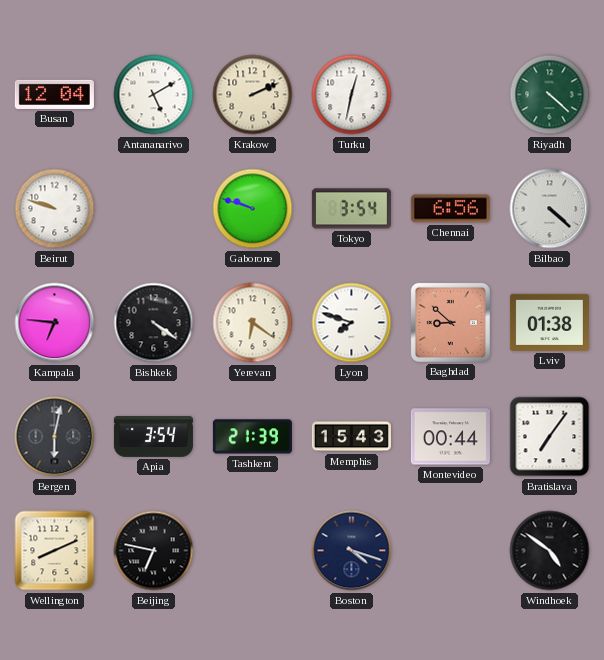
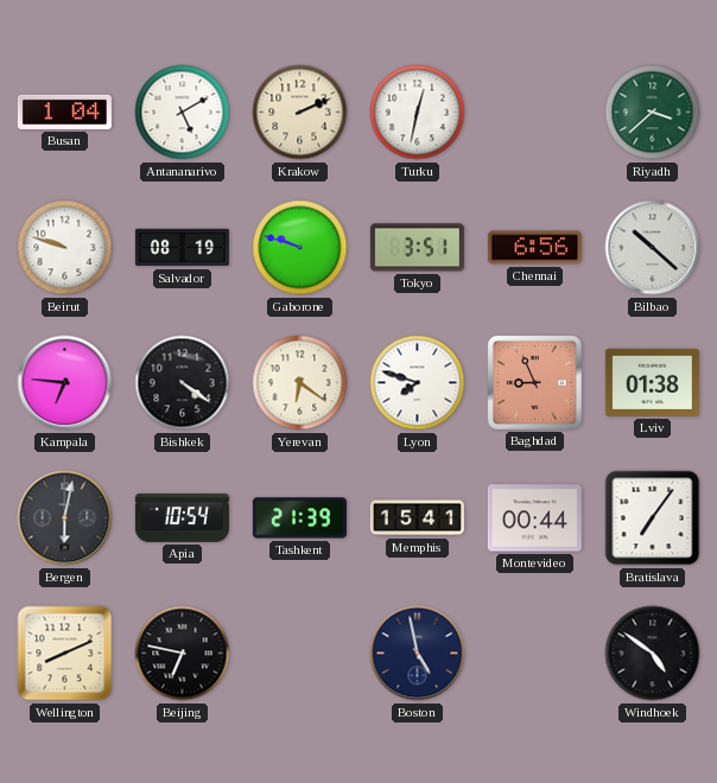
Busan: 12:04 -> 1:04 (64, 112)
Riyadh: 4:22 -> 3:38 (653, 113)
Salvador: none -> 08:19 (182, 248)
Tokyo: 3:54 -> 3:51 (417, 248)
Bilbao: 4:22 -> 10:22 (653, 248)
Baghdad: 8:52 -> 8:56 (534, 382)
Apia: 3:54 -> 10:54 (182, 517)
Memphis: 15:43 -> 15:41 (417, 518)
Boston: 4:18 -> 4:58 (418, 654)
